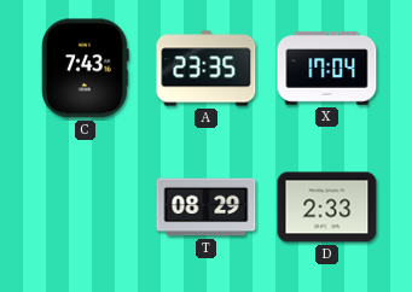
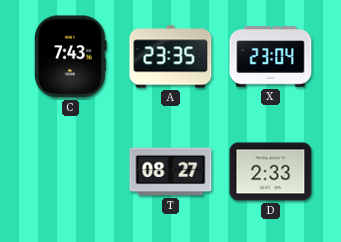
X: 17:04 -> 23:04 (271, 57)
T: 08:29 -> 08:27 (171, 172)
